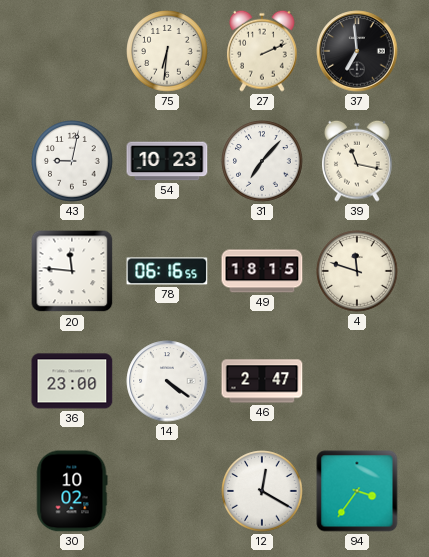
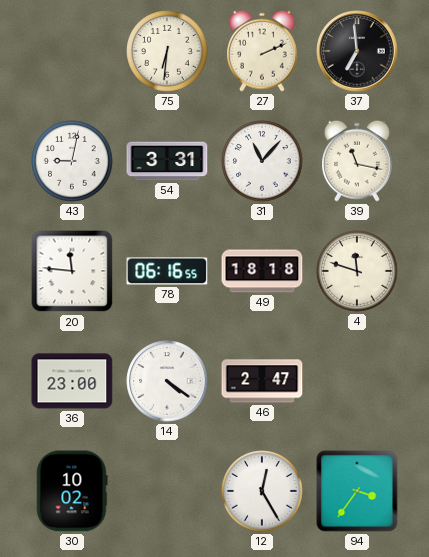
54: 10:23 -> 3:31 (167, 161)
31: 7:07 -> 11:07 (262, 161)
49: 18:15 -> 18:18 (262, 271)
12: 12:20 -> 12:25 (262, 491)
